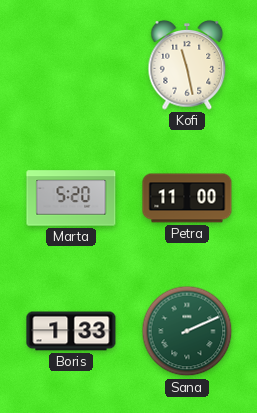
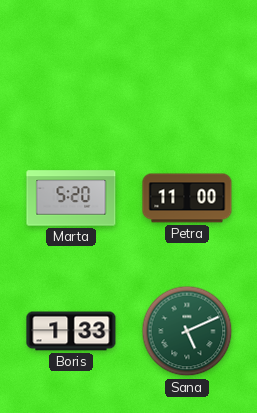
Kofi: 11:28 -> none (187, 66)
Sana: 2:11 -> 5:11 (187, 331)
